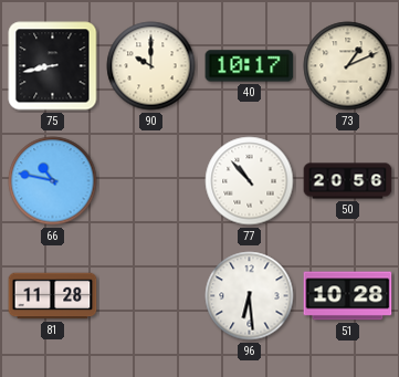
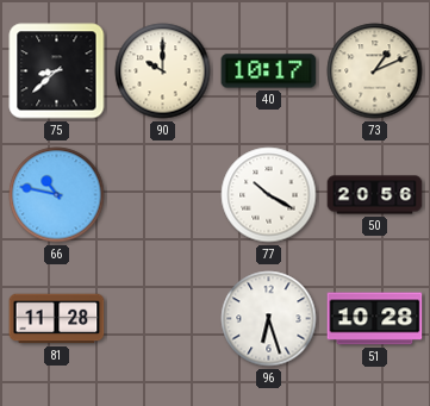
75: 8:43 -> 8:38 (57, 71)
77: 10:53 -> 10:20 (269, 195)
96: 6:29 -> 6:27 (269, 319)
